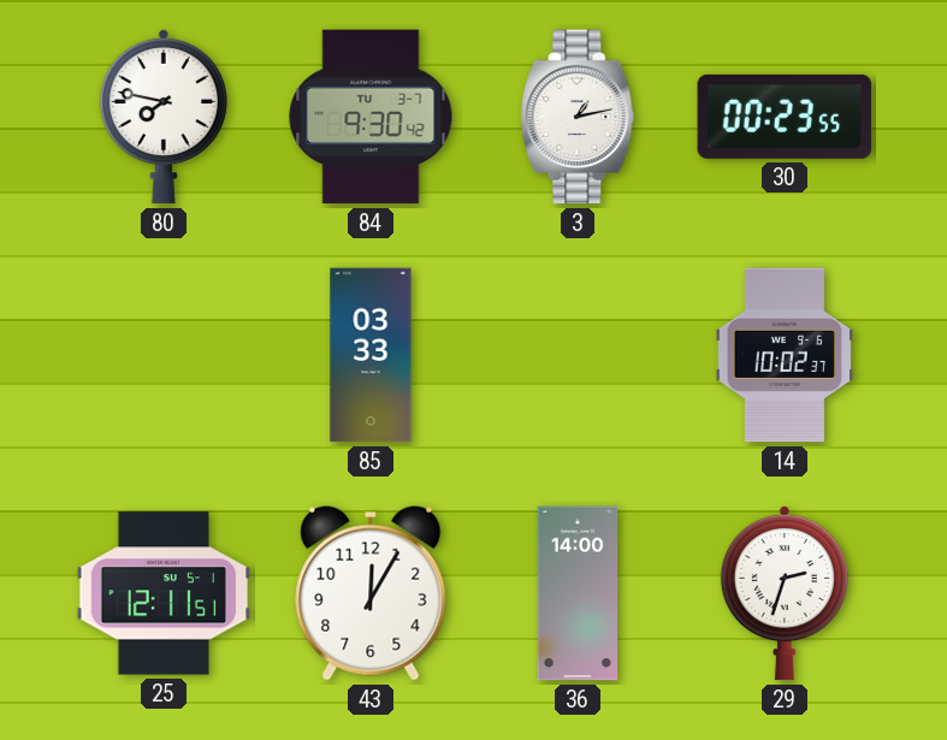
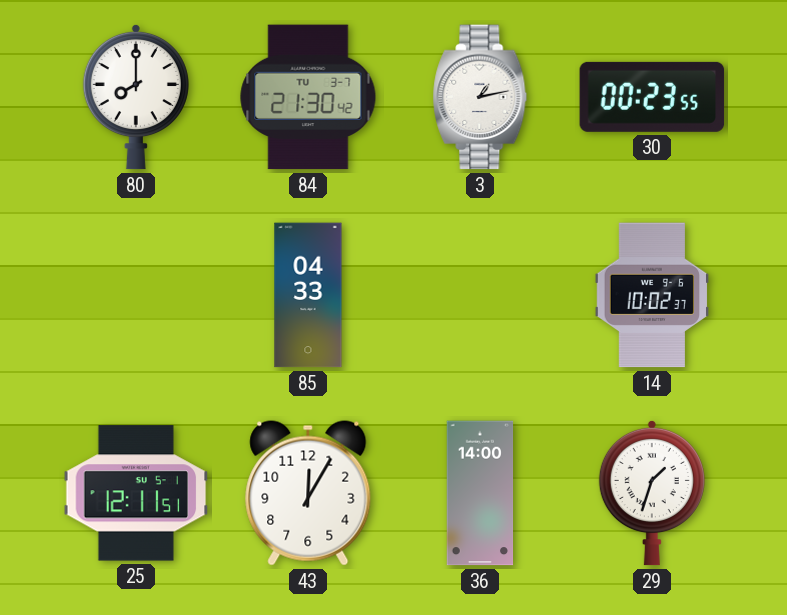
80: 7:47 -> 8:00 (136, 97)
84: 9:30 -> 21:30 (308, 97)
85: 03:33 -> 04:33 (308, 295)
29: 2:33 -> 1:33 (652, 493)
